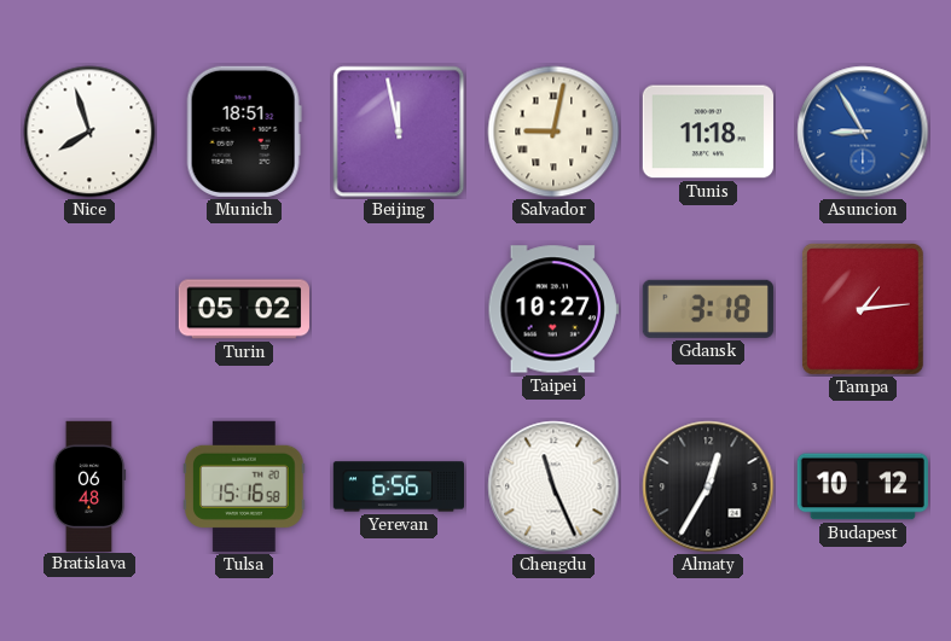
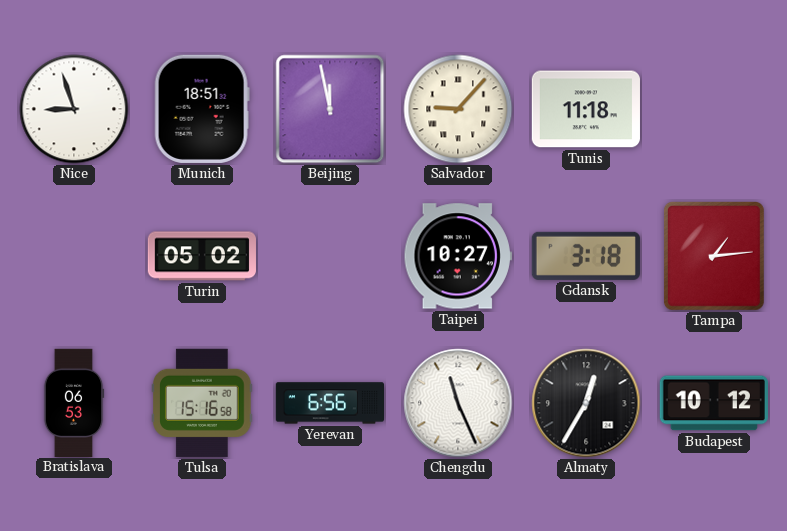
Nice: 7:57 -> 8:57 (74, 109)
Salvador: 9:02 -> 9:07 (458, 109)
Asuncion: 8:55 -> none (863, 132)
Bratislava: 06:48 -> 06:53 (74, 402)
